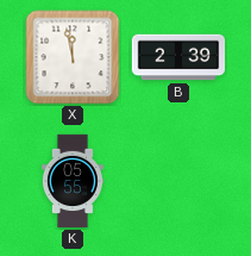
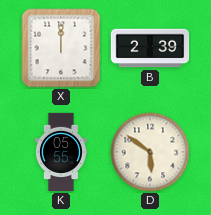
X: 11:58 -> 12:00 (61, 48)
D: none -> 5:51 (150, 152)
